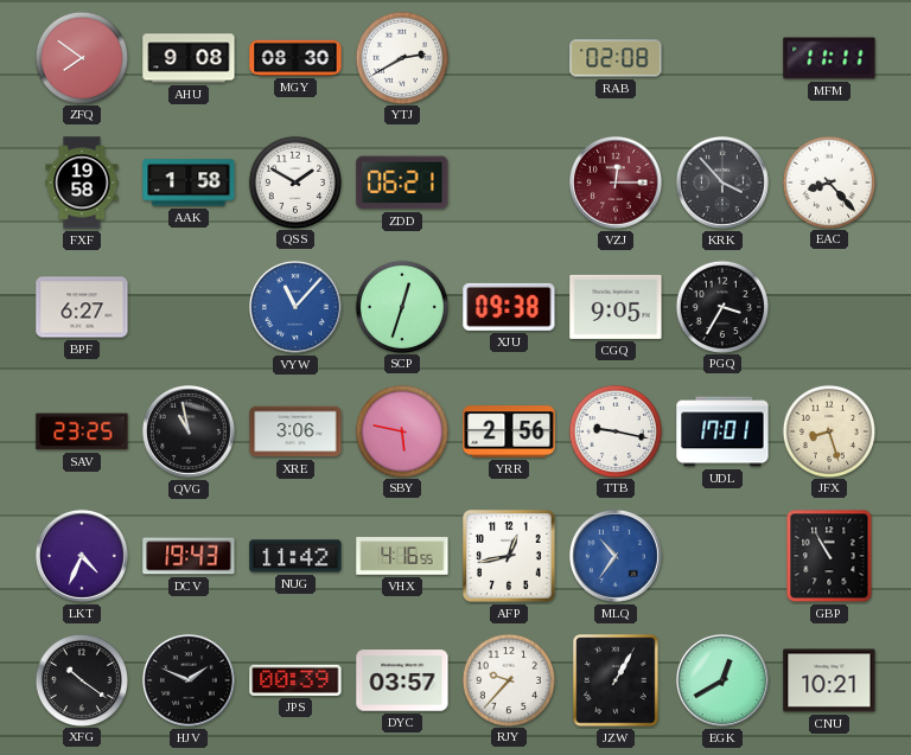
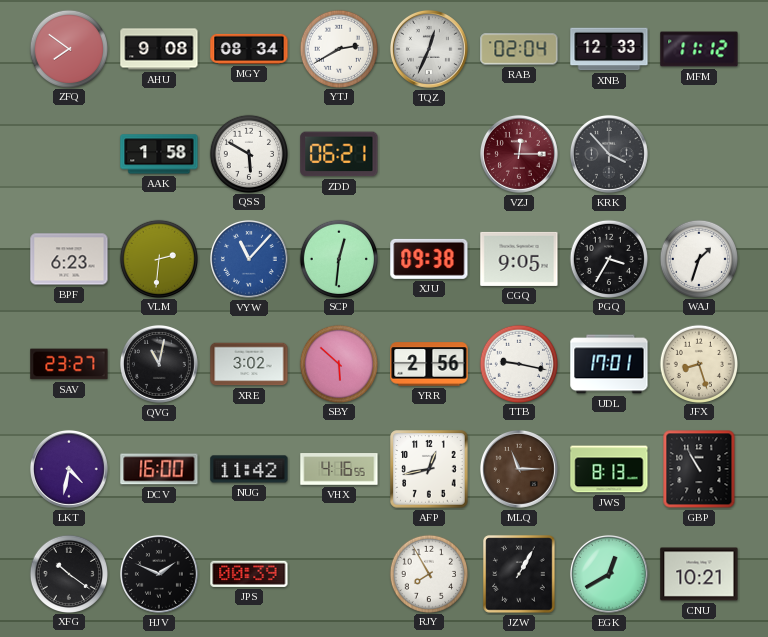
MGY: 08:30 -> 08:34 (249, 49)
TQZ: none -> 12:34 (429, 49)
RAB: 02:08 -> 02:04 (519, 49)
XNB: none -> 12:33 (609, 49)
MFM: 11:11 -> 11:12 (699, 49)
FXF: 19:58 -> none (82, 183)
QSS: 1:50 -> 5:50 (248, 153)
EAC: 8:23 -> none (828, 181)
BPF: 6:27 -> 6:23 (69, 259)
VLM: none -> 2:31 (158, 258)
SCP: 12:33 -> 12:31 (338, 258)
WAJ: none -> 1:33 (698, 258)
SAV: 23:25 -> 23:27 (69, 364)
QVG: 10:58 -> 11:02 (159, 364)
XRE: 3:06 -> 3:02 (249, 364)
SBY: 5:47 -> 5:52 (338, 363)
LKT: 4:34 -> 4:32 (69, 469)
DCV: 19:43 -> 16:00 (159, 469)
MLQ: 10:36 -> 11:15 (519, 469)
MLQ dial: blue -> brown (519, 469)
JWS: none -> 8:13 (609, 469)
DYC: 03:57 -> none (402, 680)
RJY: 9:37 -> 7:55 (428, 573)
